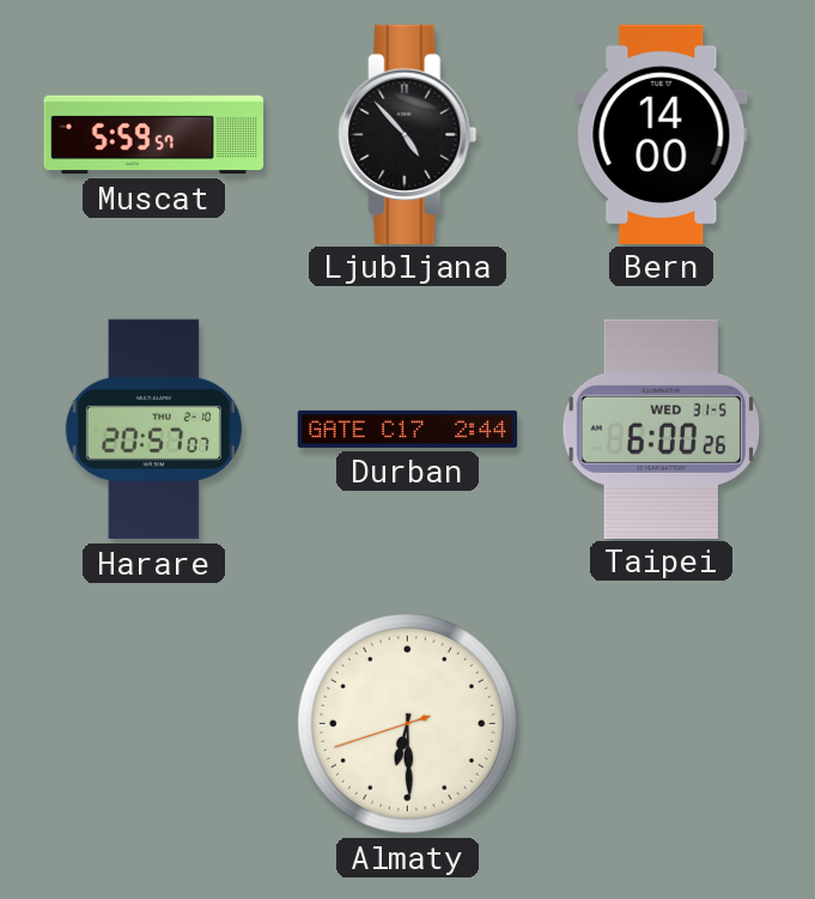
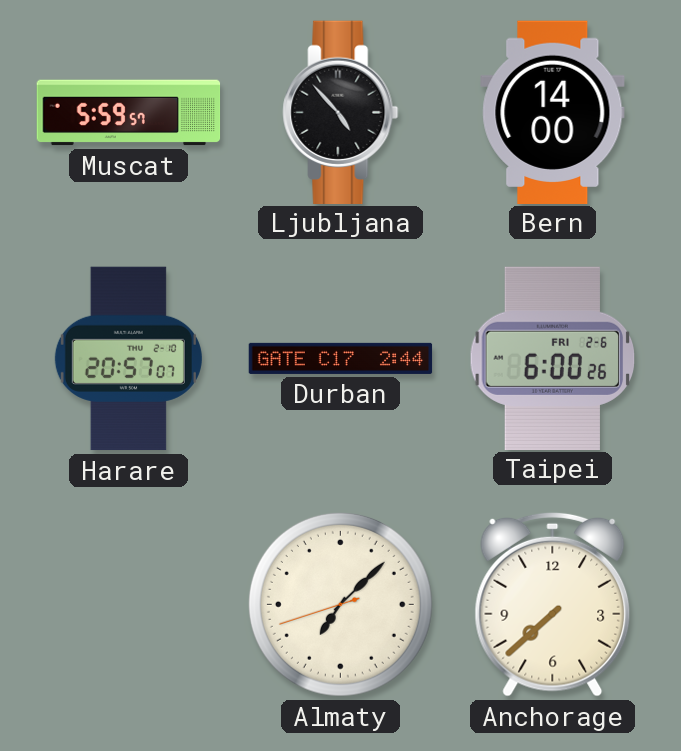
Taipei date: WED 31-5 -> FRI 2-6 (553, 358)
Almaty: 6:29 -> 7:07 (340, 604)
Anchorage: none -> 7:38 (553, 604)
